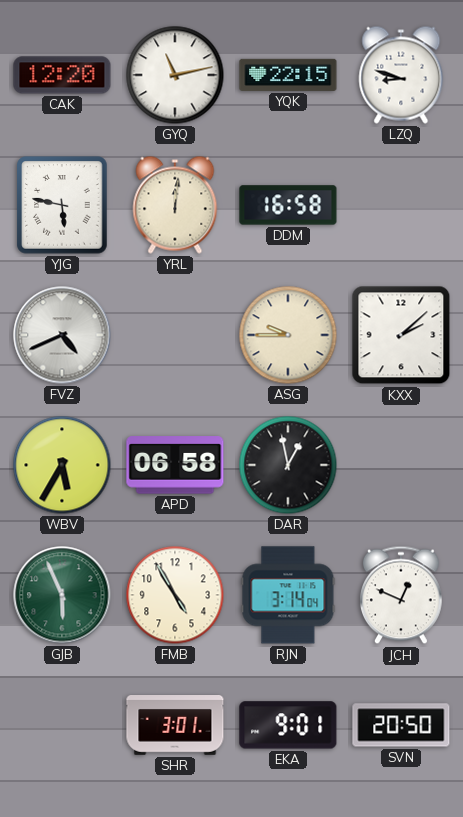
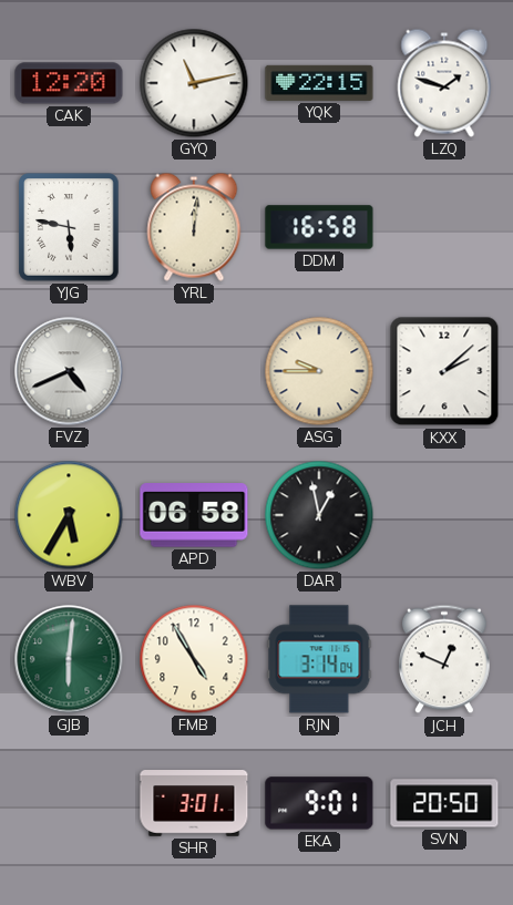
LZQ: 8:48 -> 1:48 (444, 83)
GJB: 5:56 -> 6:01 (69, 659)
